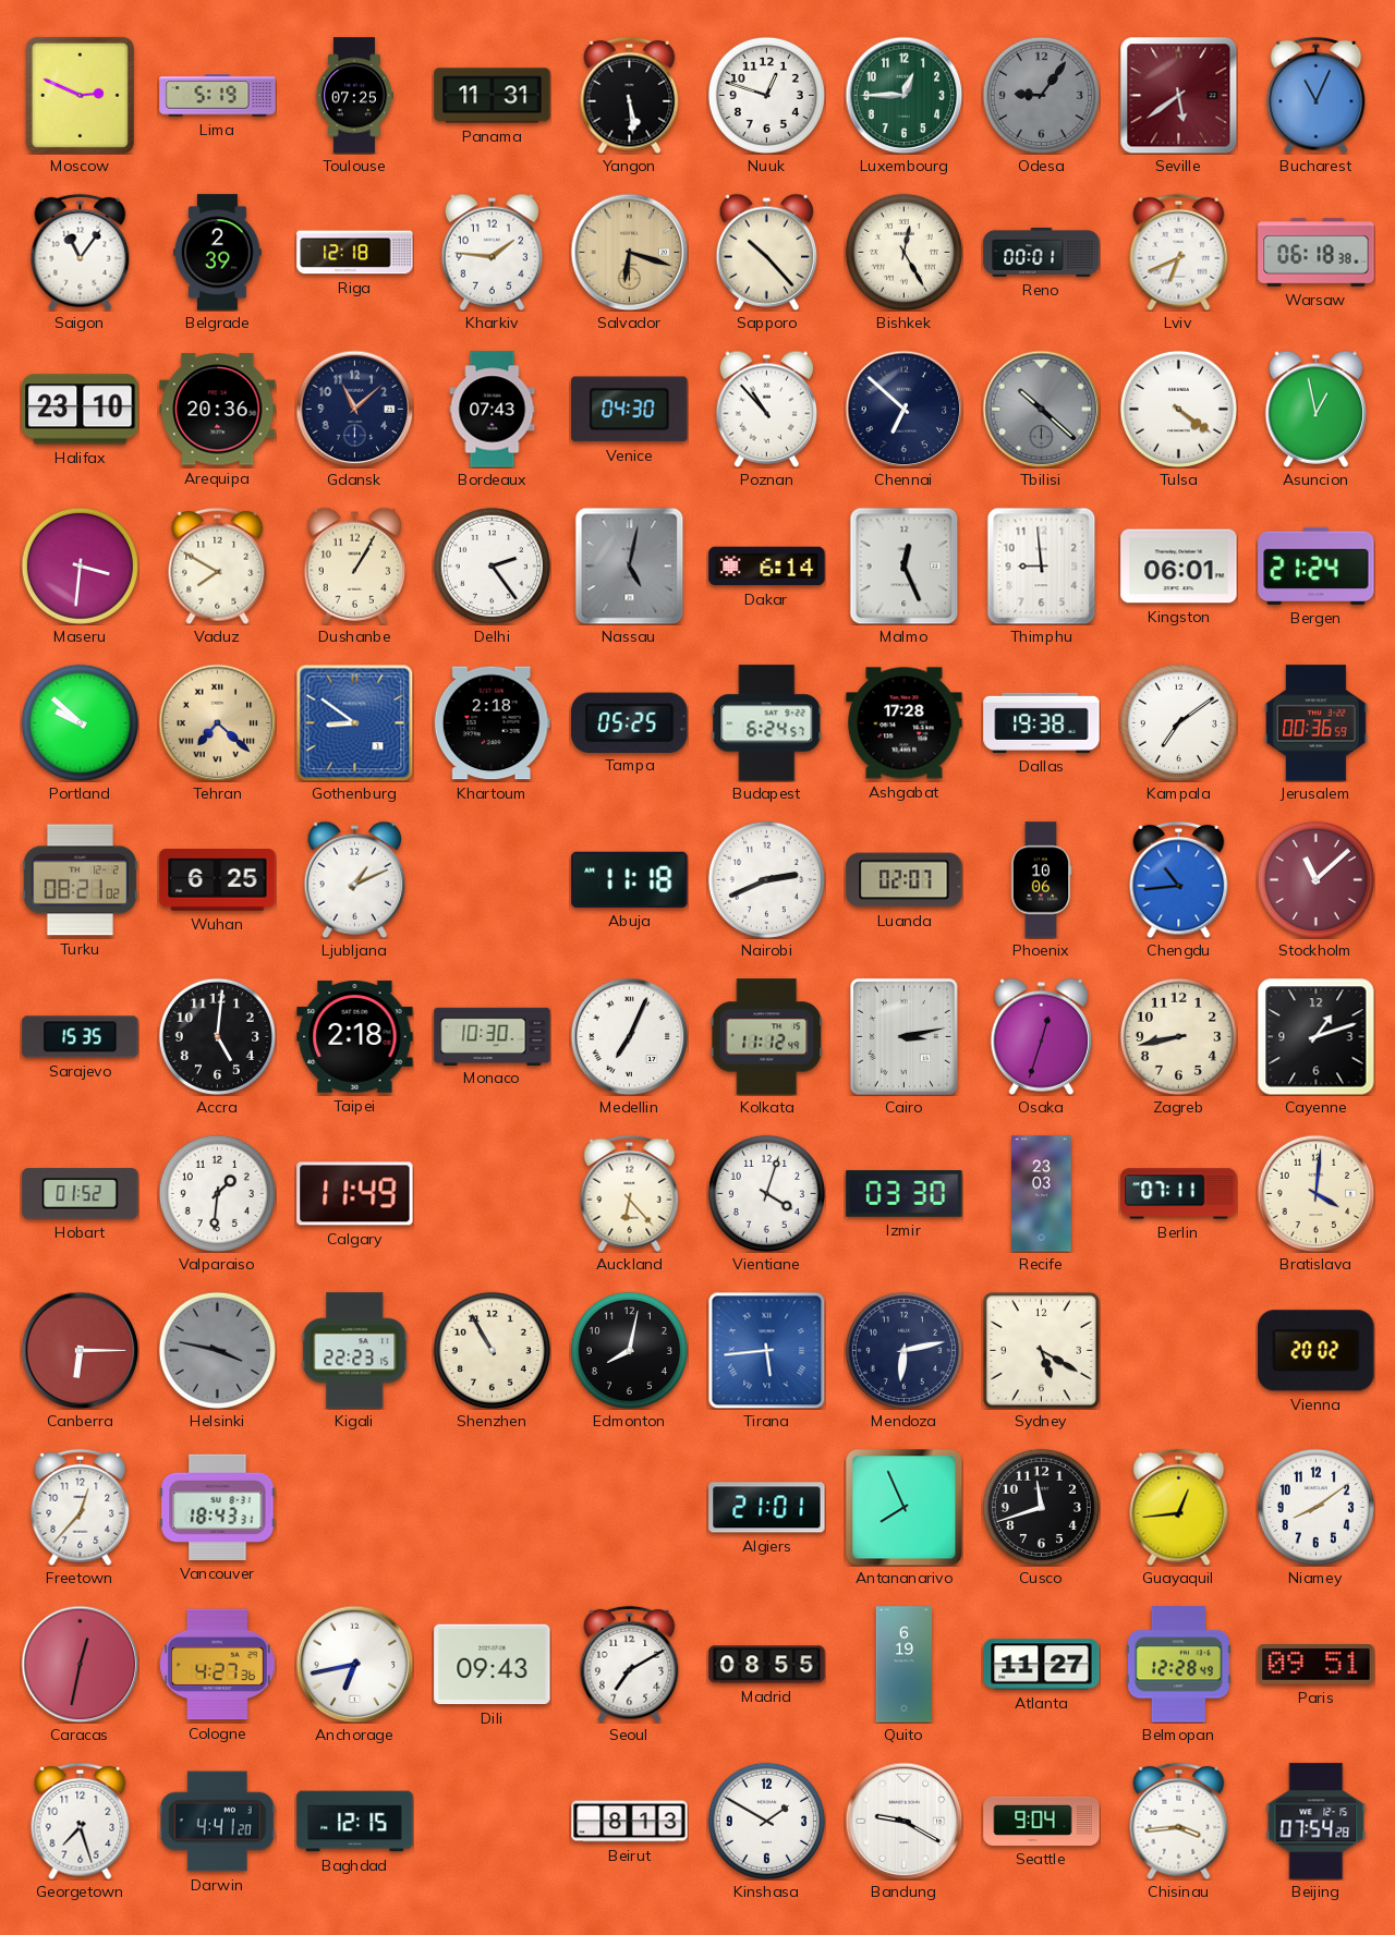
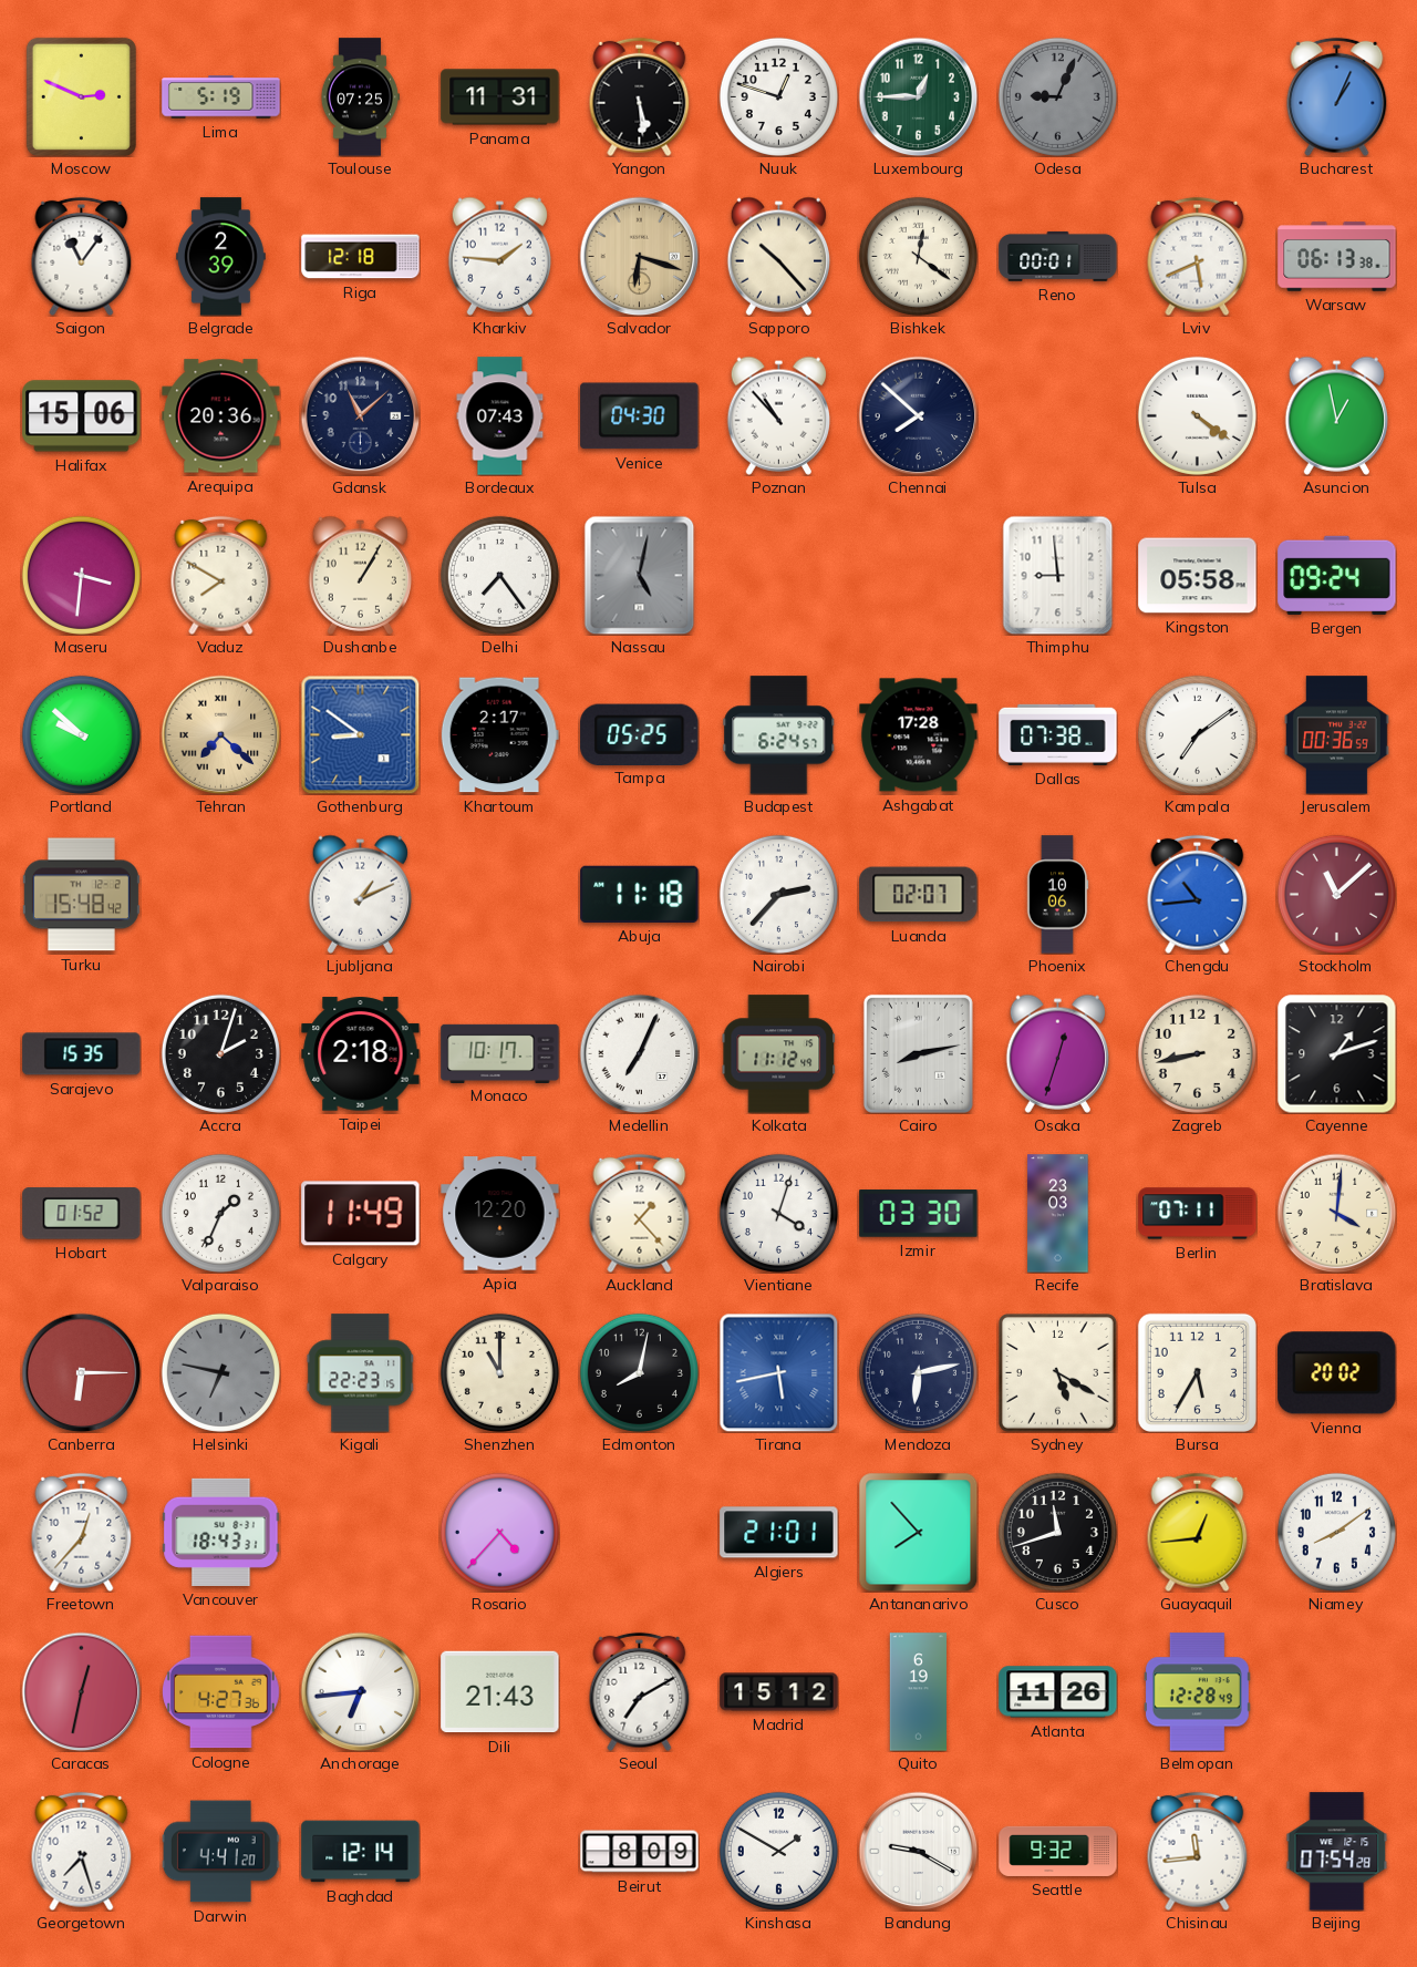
Odesa: 9:06 -> 9:04 (1057, 96)
Seville: 5:39 -> none (1178, 95)
Bucharest: 11:04 -> 1:04 (1337, 96)
Bishkek: 12:25 -> 12:21 (918, 256)
Lviv: 6:41 -> 5:41 (1198, 256)
Warsaw: 06:18 -> 06:13 (1337, 257)
Halifax: 23:10 -> 15:06 (82, 416)
Chennai: 6:52 -> 7:52 (918, 415)
Tbilisi: 10:22 -> none (1041, 409)
Delhi: 2:24 -> 7:24 (499, 575)
Dakar: 6:14 -> none (767, 567)
Malmo: 12:26 -> none (905, 565)
Kingston: 06:01 -> 05:58 (1198, 576)
Bergen: 21:24 -> 09:24 (1337, 575)
Khartoum: 2:18 -> 2:17 (499, 735)
Dallas: 19:38 -> 07:38 (1058, 734)
Turku: 08:21 -> 15:48 (81, 895)
Wuhan: 6:25 -> none (218, 880)
Nairobi: 2:41 -> 2:37 (778, 894)
Accra: 5:01 -> 2:03 (220, 1053)
Monaco: 10:30 -> 10:17 (500, 1053)
Cairo: 3:13 -> 8:13 (918, 1053)
Valparaiso: 1:31 -> 1:34 (220, 1213)
Apia: none -> 12:20 (500, 1214)
Auckland: 6:23 -> 1:23 (640, 1213)
Helsinki: 3:47 -> 6:47 (220, 1372)
Shenzhen: 10:55 -> 11:00 (499, 1372)
Tirana: 5:44 -> 5:43 (778, 1372)
Bursa: none -> 5:35 (1197, 1372)
Rosario: none -> 4:37 (499, 1532)
Antananarivo: 7:56 -> 7:53 (918, 1532)
Anchorage: 6:43 -> 6:44 (360, 1691)
Dili: 09:43 -> 21:43 (500, 1692)
Madrid: 08:55 -> 15:12 (779, 1692)
Atlanta: 11:27 -> 11:26 (1058, 1692)
Paris: 09:51 -> none (1317, 1665)
Baghdad: 12:15 -> 12:14 (361, 1852)
Beirut: 8:13 -> 8:09 (640, 1852)
Seattle: 9:04 -> 9:32 (1058, 1851)
Chisinau: 3:44 -> 11:44 (1198, 1851)
